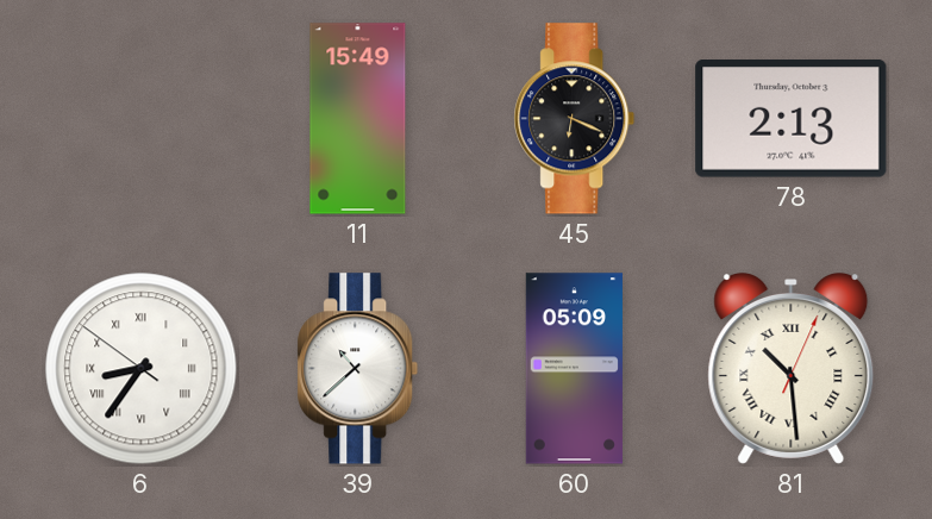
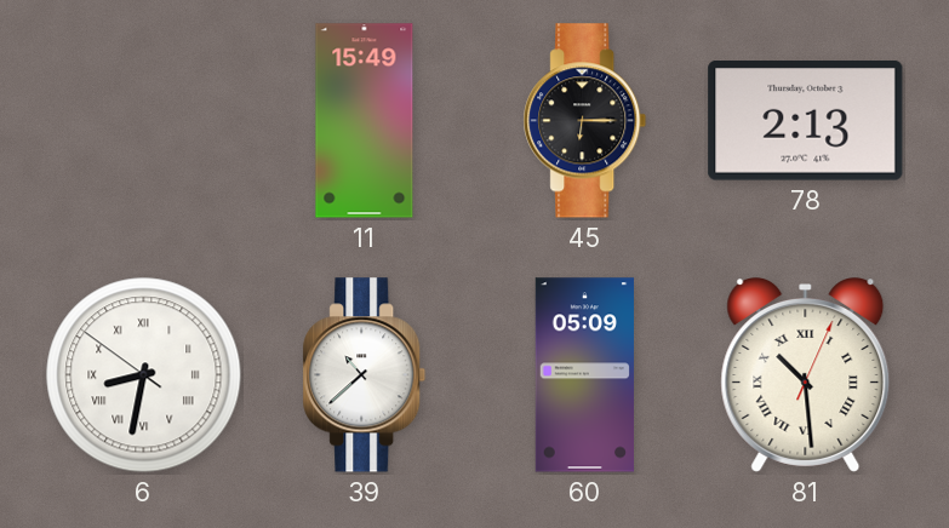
45: 6:19 -> 6:15 (585, 121)
6: 8:35 -> 8:31 (144, 375)
